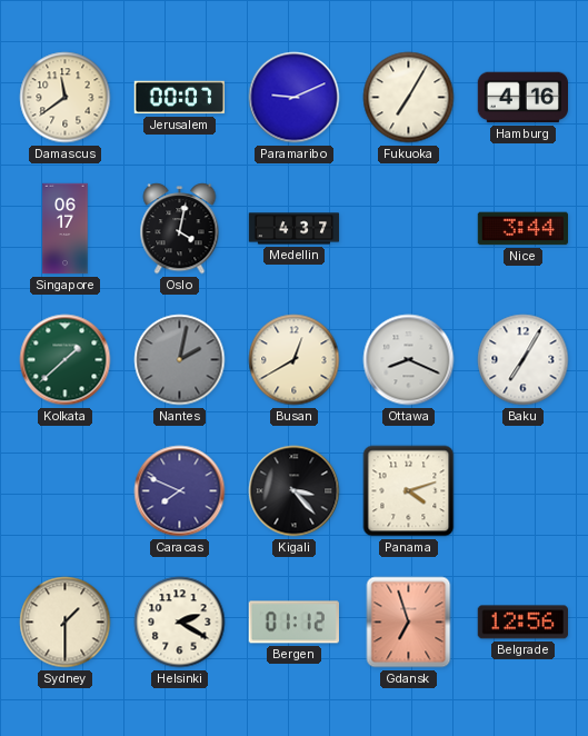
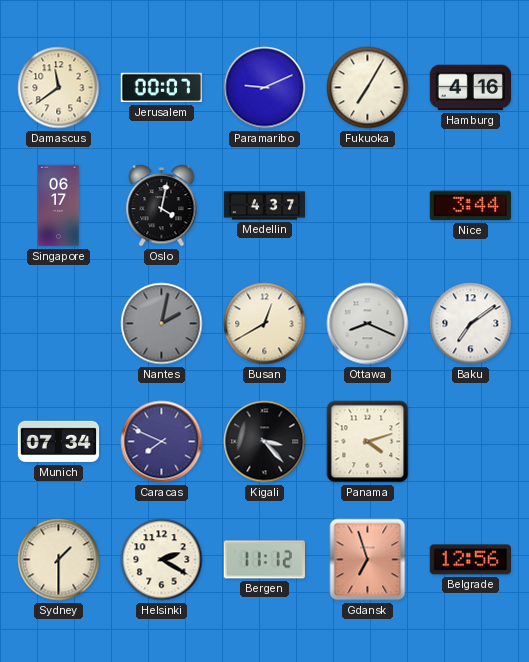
Kolkata: 1:38 -> none (66, 360)
Baku: 7:05 -> 7:09 (471, 324)
Munich: none -> 07:34 (59, 442)
Bergen: 01:12 -> 11:12 (264, 560)
